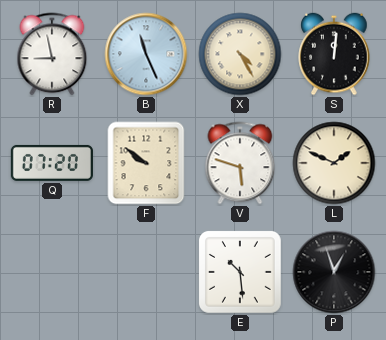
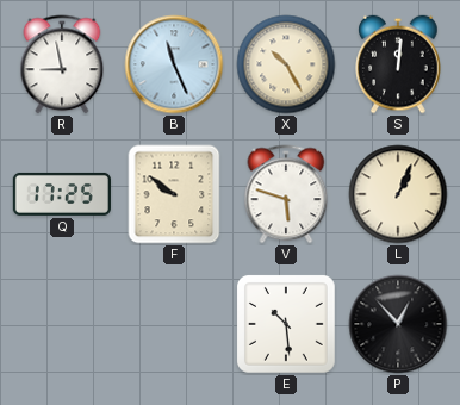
X: 4:25 -> 10:25 (286, 64)
Q: 07:20 -> 17:25 (62, 194)
L: 1:49 -> 1:04 (398, 194)
P: 12:57 -> 12:53 (398, 324)
